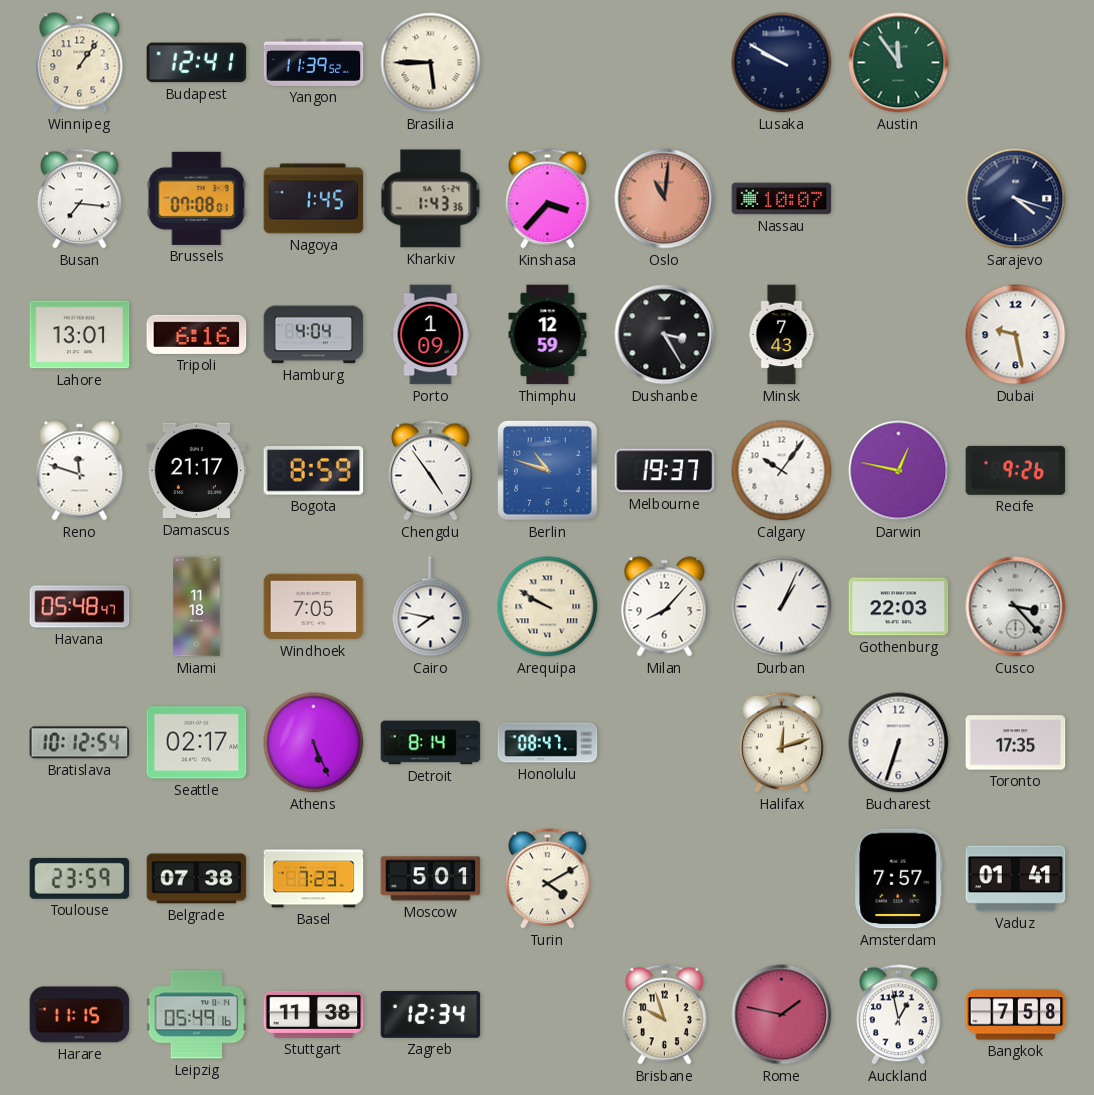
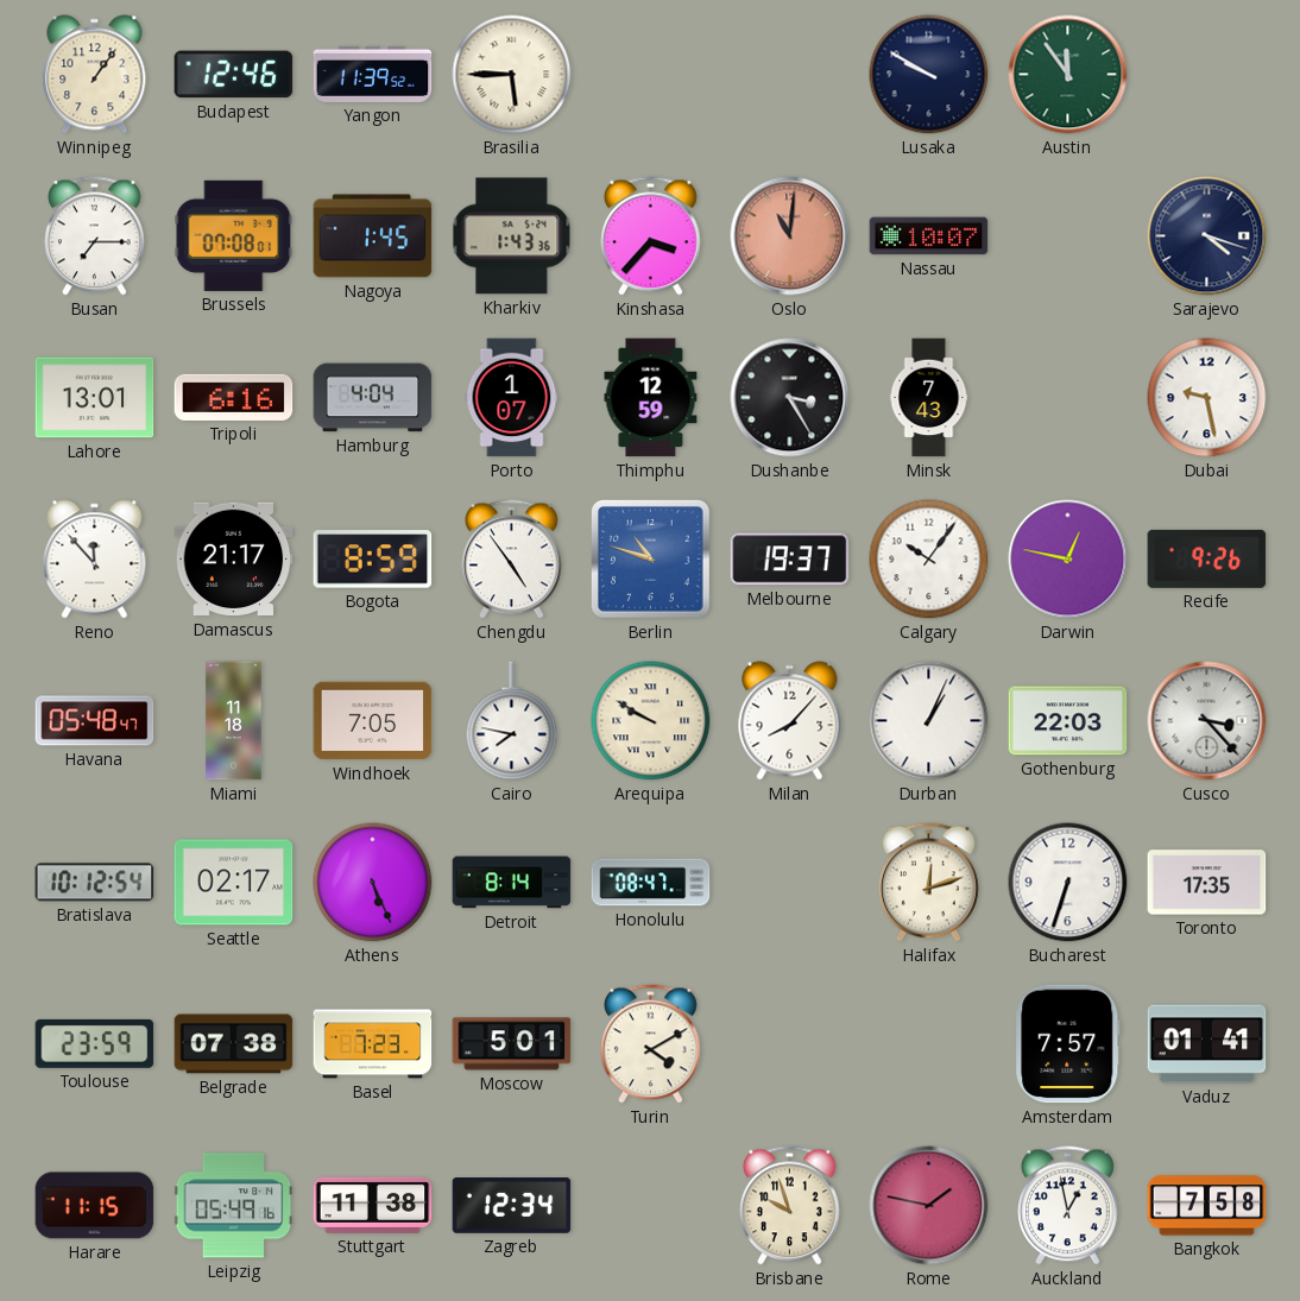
Budapest: 12:41 -> 12:46 (234, 75)
Busan: 7:16 -> 7:15 (95, 236)
Porto: 1:09 -> 1:07 (512, 398)
Reno: 11:48 -> 11:53 (95, 560)
